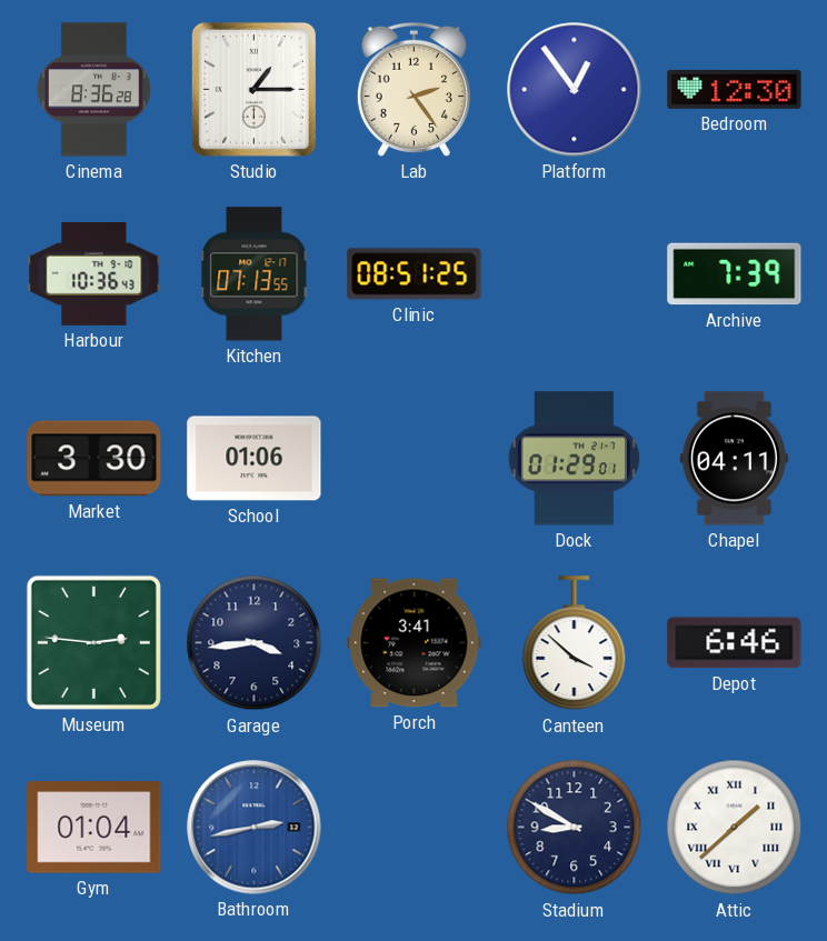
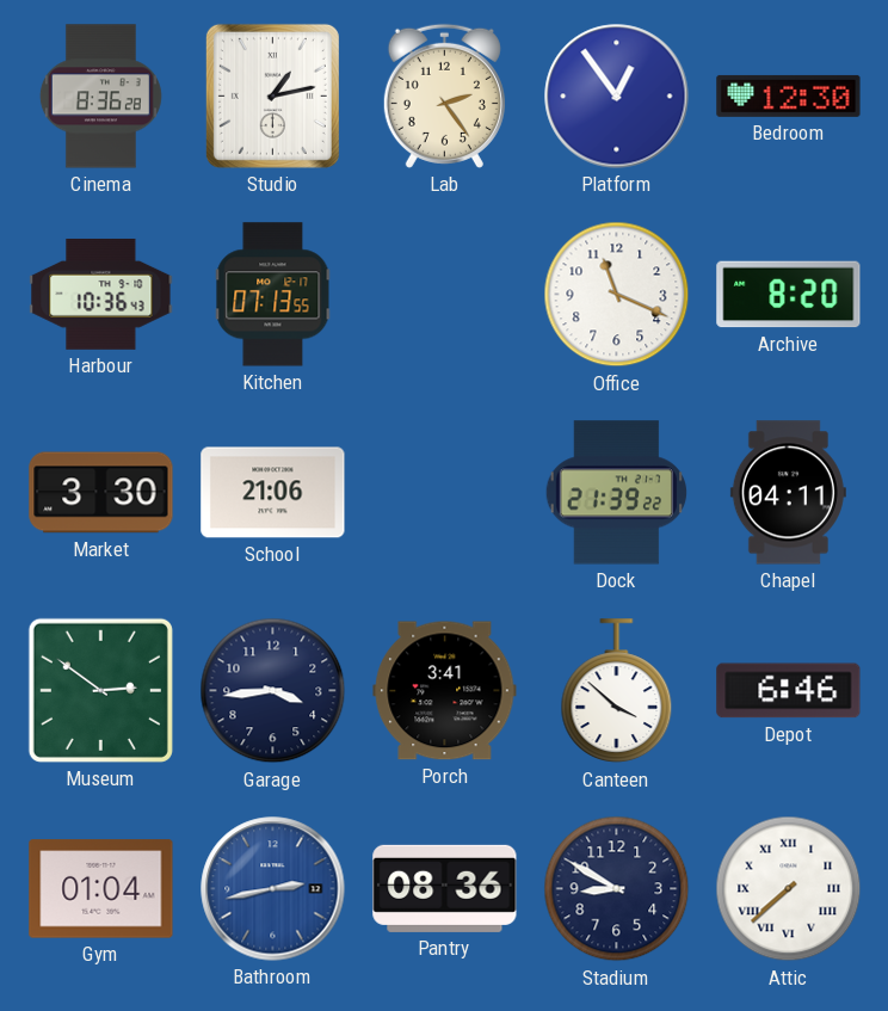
Studio: 1:15 -> 1:13 (272, 95)
Clinic: 08:51 -> none (415, 274)
Office: none -> 11:19 (617, 295)
Archive: 7:39 -> 8:20 (789, 295)
School: 01:06 -> 21:06 (273, 493)
Dock: 01:29 -> 21:39 (617, 493)
Museum: 2:46 -> 2:51 (100, 690)
Pantry: none -> 08:36 (445, 888)
Attic: 1:38 -> 7:38 (789, 889)
